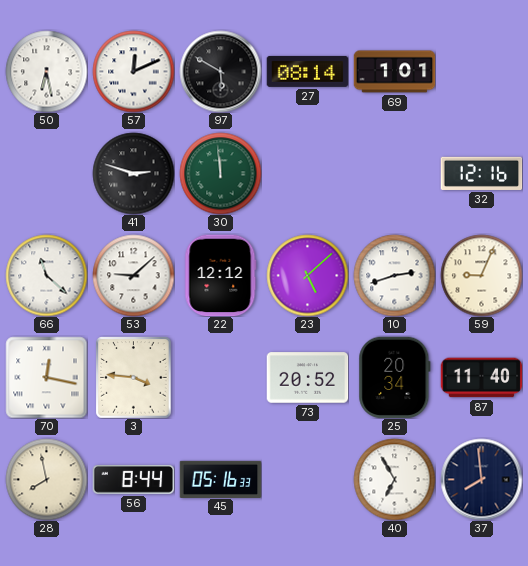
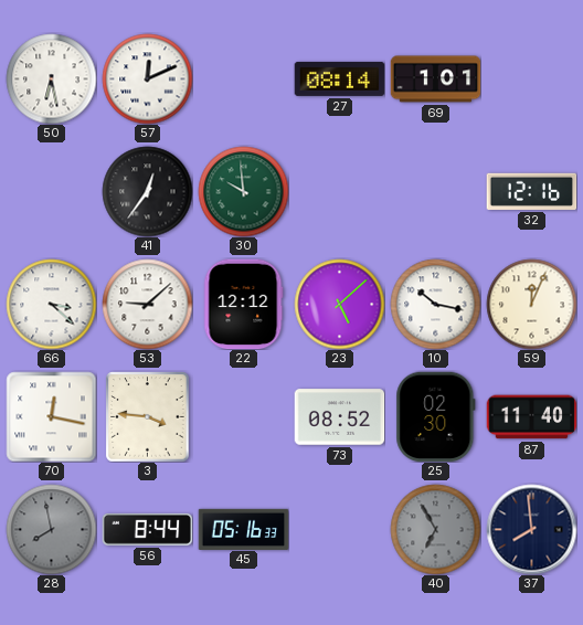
97: 5:50 -> none (220, 71)
41: 2:48 -> 12:36 (147, 191)
30: 11:59 -> 9:59 (243, 191)
66: 11:22 -> 3:22 (51, 304)
10: 2:42 -> 10:17 (435, 304)
59: 9:04 -> 12:04 (531, 304)
73: 20:52 -> 08:52 (339, 417)
25: 20:34 -> 02:30 (436, 416)
28 dial: cream -> grey (51, 529)
40 dial: white -> grey (435, 529)
